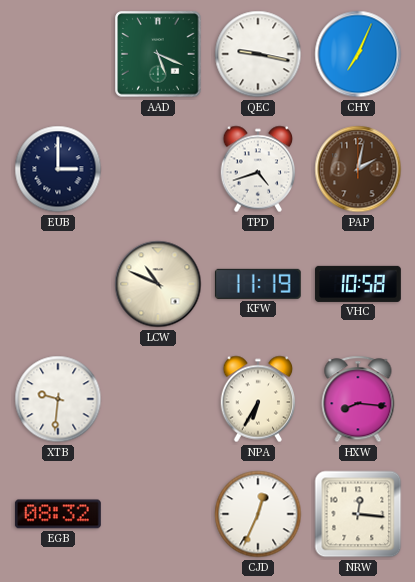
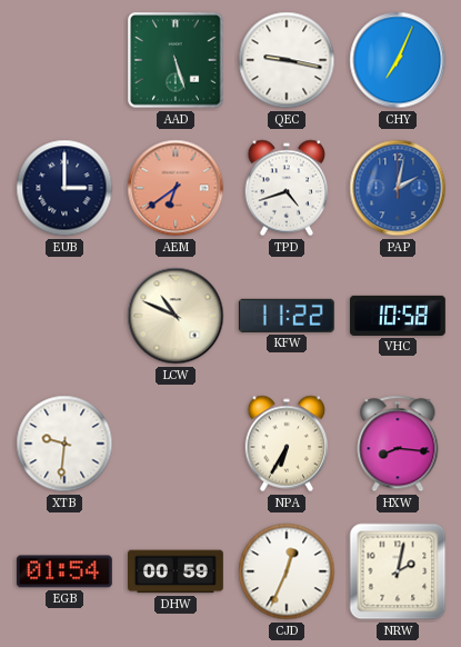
AAD: 5:19 -> 5:27 (176, 60)
AEM: none -> 6:39 (176, 188)
PAP dial: brown -> blue (398, 188)
KFW: 11:19 -> 11:22 (287, 316)
EGB: 08:32 -> 01:54 (64, 571)
DHW: none -> 00:59 (177, 571)
NRW: 12:16 -> 2:02 (398, 571)
